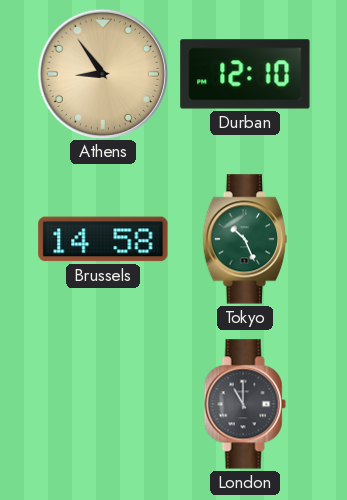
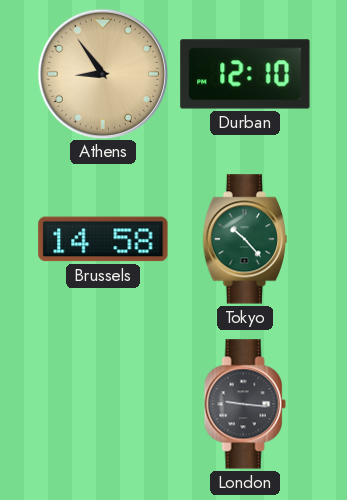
Tokyo: 10:26 -> 10:23 (244, 239)
London: 11:00 -> 9:16 (245, 404)
